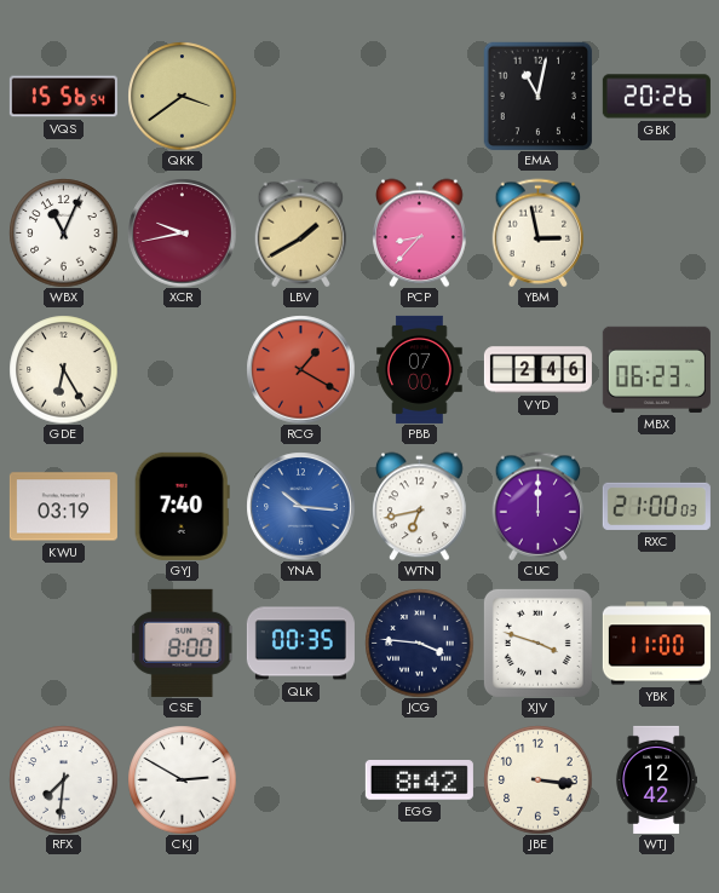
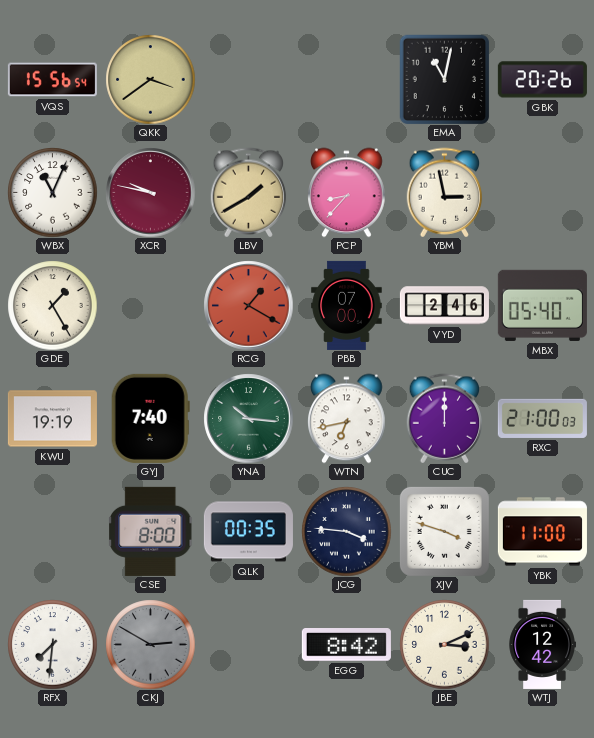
XCR: 9:43 -> 9:47 (150, 192)
GDE: 6:25 -> 1:25 (52, 305)
MBX: 06:23 -> 05:40 (542, 305)
KWU: 03:19 -> 19:19 (52, 419)
YNA dial: blue -> green (248, 418)
CKJ dial: white -> grey (150, 644)
JBE: 3:16 -> 3:11 (444, 644)
